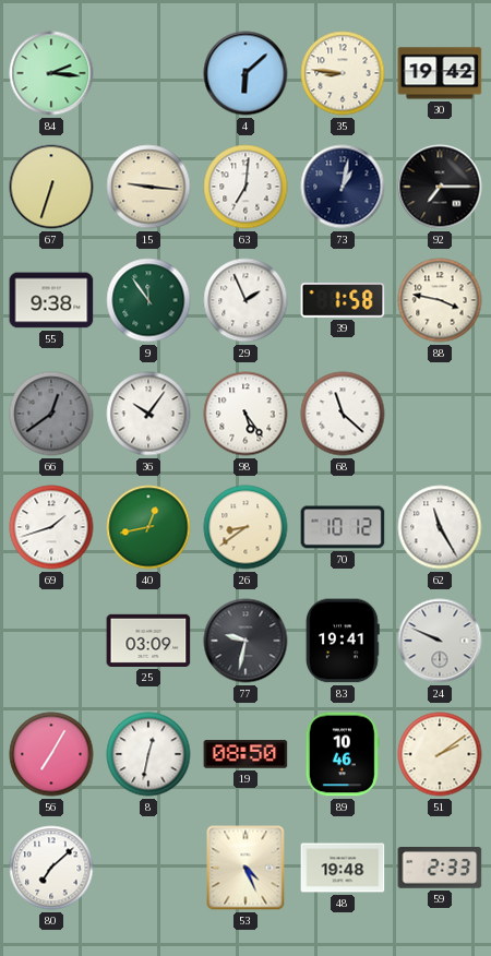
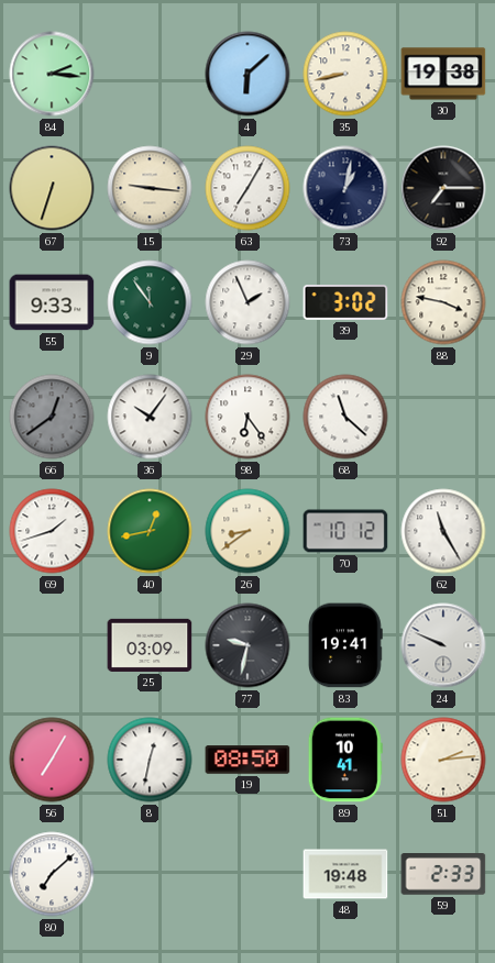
35: 8:46 -> 8:43 (345, 74)
30: 19:42 -> 19:38 (443, 74)
63: 7:01 -> 7:05 (248, 188)
55: 9:38 -> 9:33 (52, 302)
39: 1:58 -> 3:02 (345, 303)
98: 5:24 -> 6:24 (248, 417)
89: 10:46 -> 10:41 (345, 760)
51: 2:09 -> 2:14 (443, 760)
53: 4:26 -> none (245, 868)
